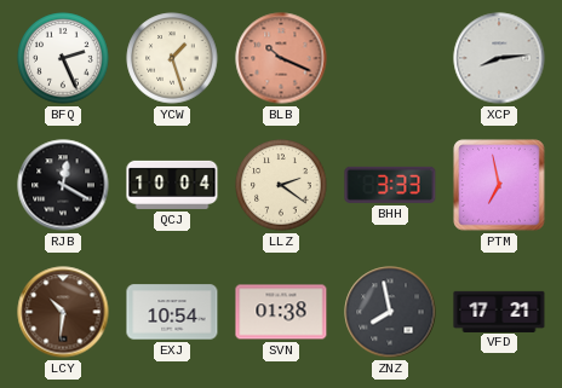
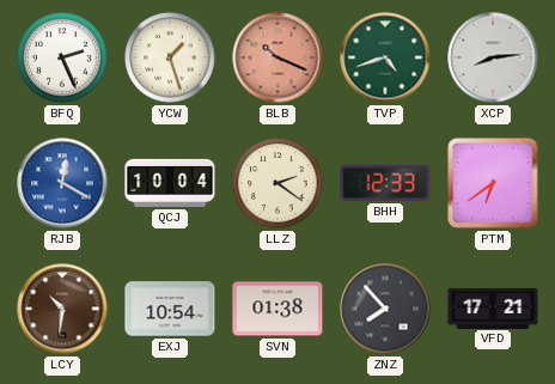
TVP: none -> 4:42 (385, 57)
RJB dial: black -> blue (62, 183)
BHH: 3:33 -> 12:33 (385, 183)
PTM: 6:58 -> 6:39 (493, 183)
ZNZ: 7:58 -> 7:53 (385, 309)
